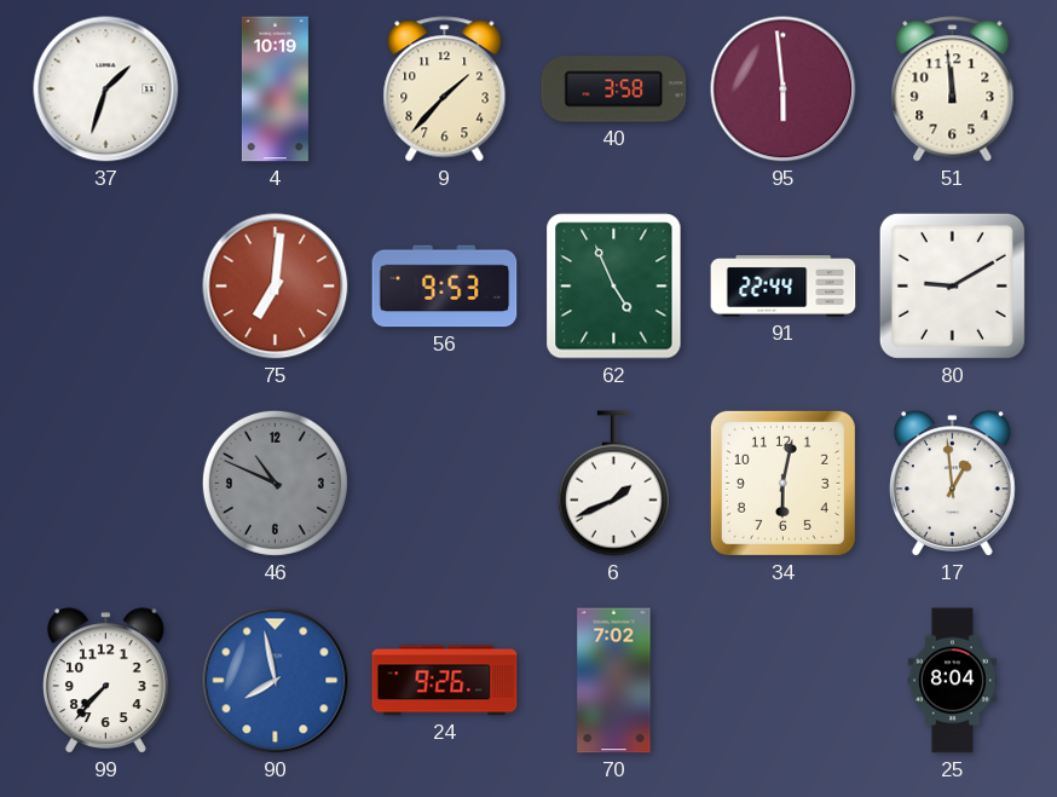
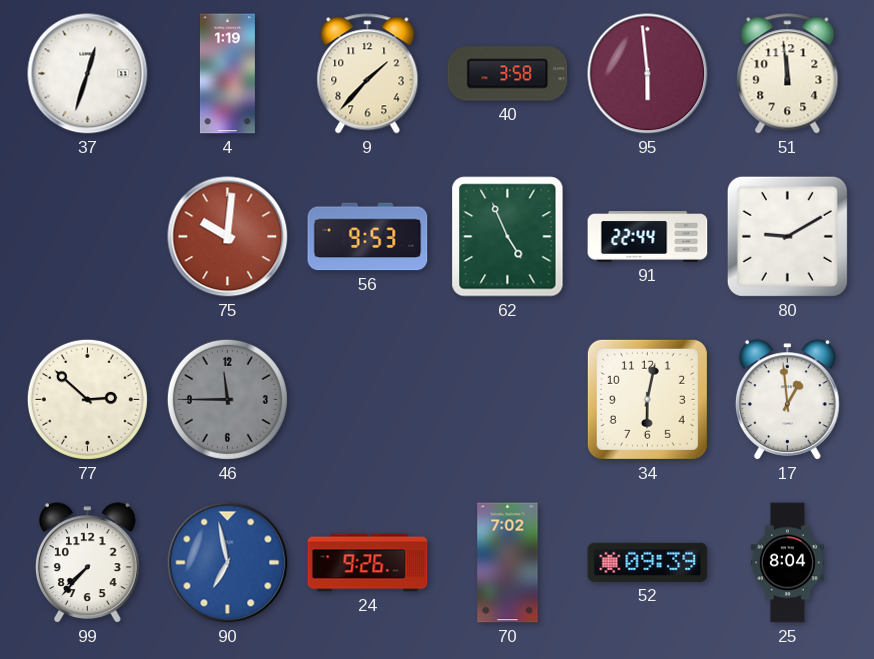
37: 1:33 -> 12:33 (88, 74)
4: 10:19 -> 1:19 (227, 74)
75: 7:01 -> 10:01 (228, 237)
77: none -> 2:52 (87, 399)
46: 10:49 -> 11:45 (227, 399)
6: 1:41 -> none (613, 484)
90: 7:58 -> 6:58 (228, 563)
52: none -> 09:39 (648, 562)
